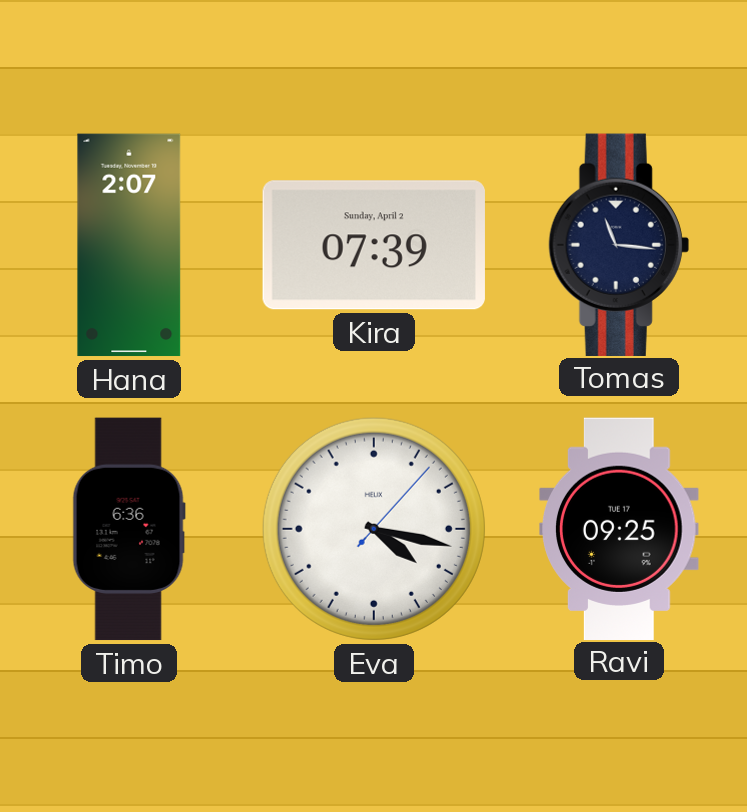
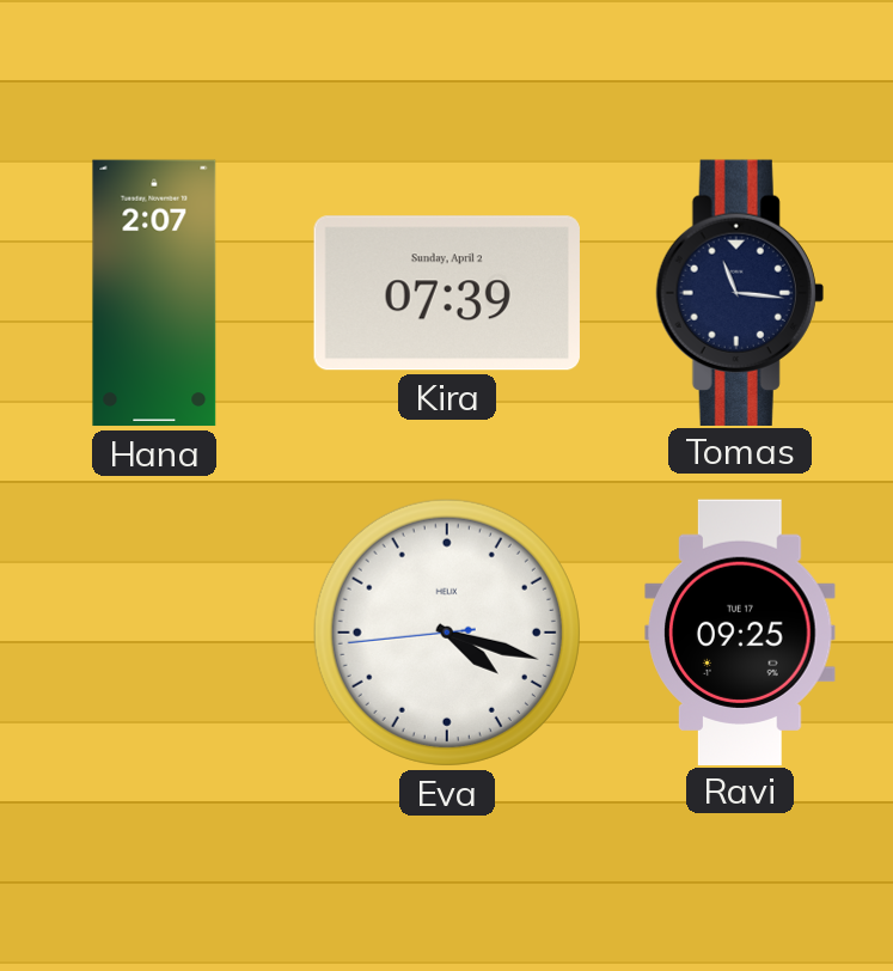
Timo: 6:36 -> none (129, 529)
Eva: 4:17:07 -> 4:17:44 (447, 633)
